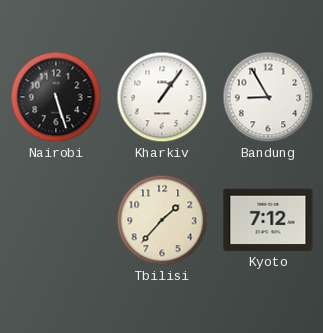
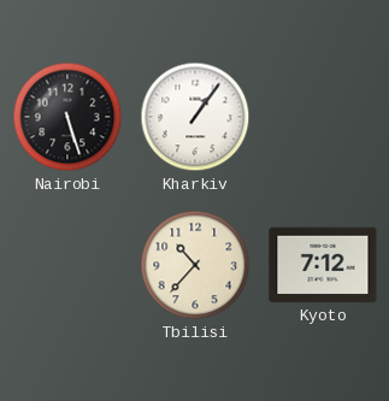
Bandung: 8:55 -> none (268, 97)
Tbilisi: 1:37 -> 10:37 (195, 265)
